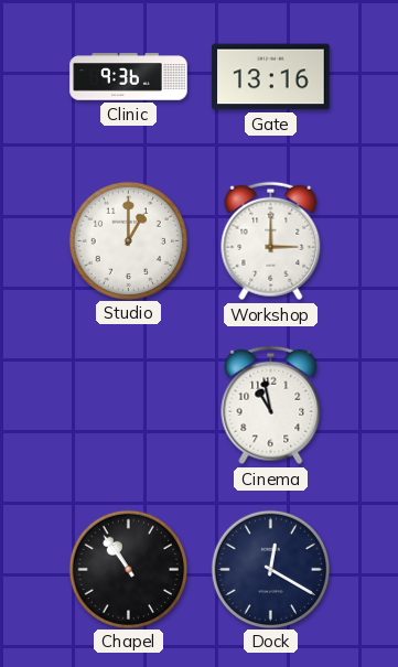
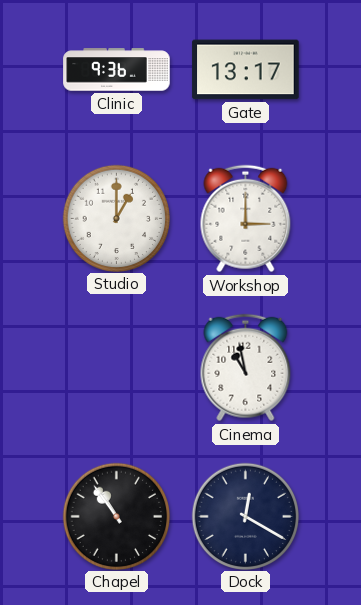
Gate: 13:16 -> 13:17 (246, 70)
